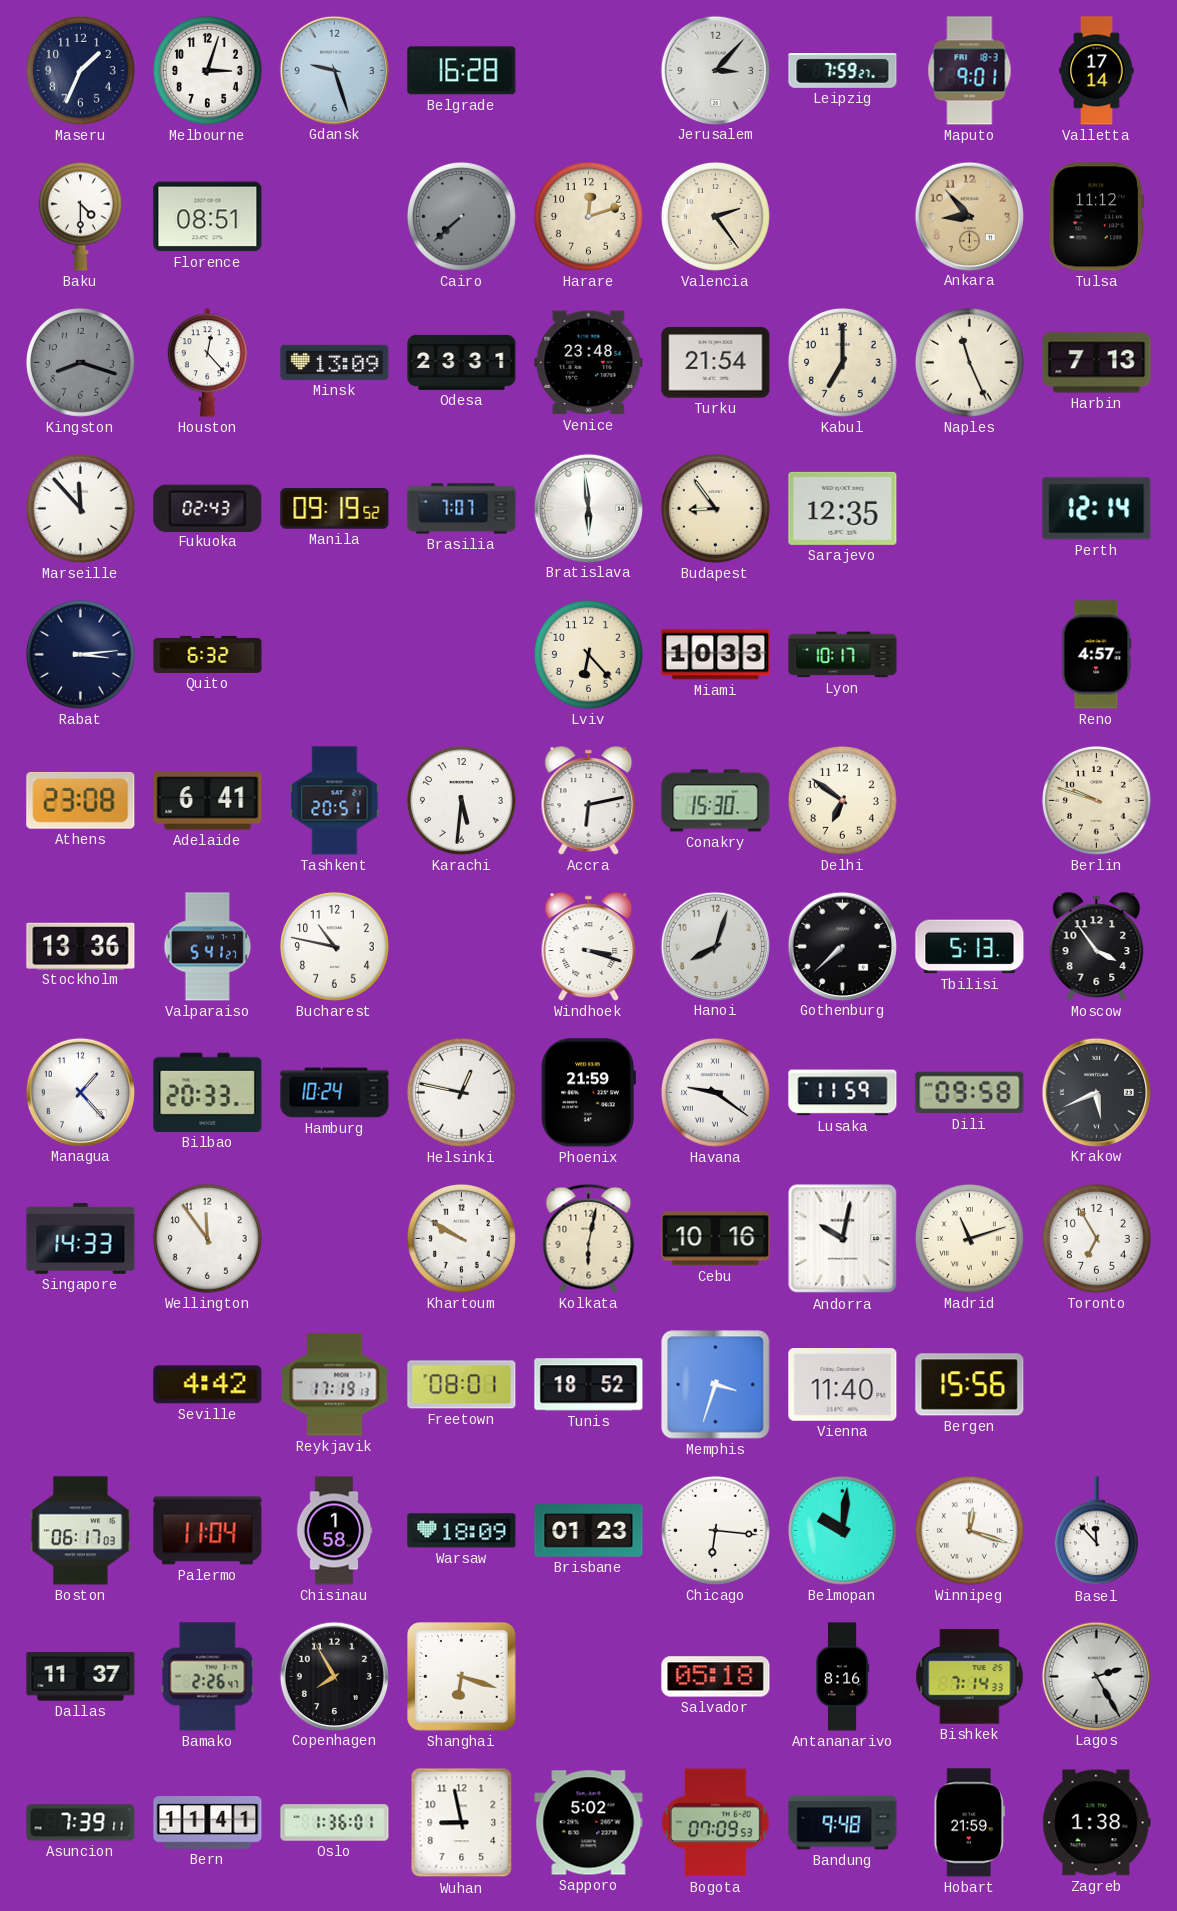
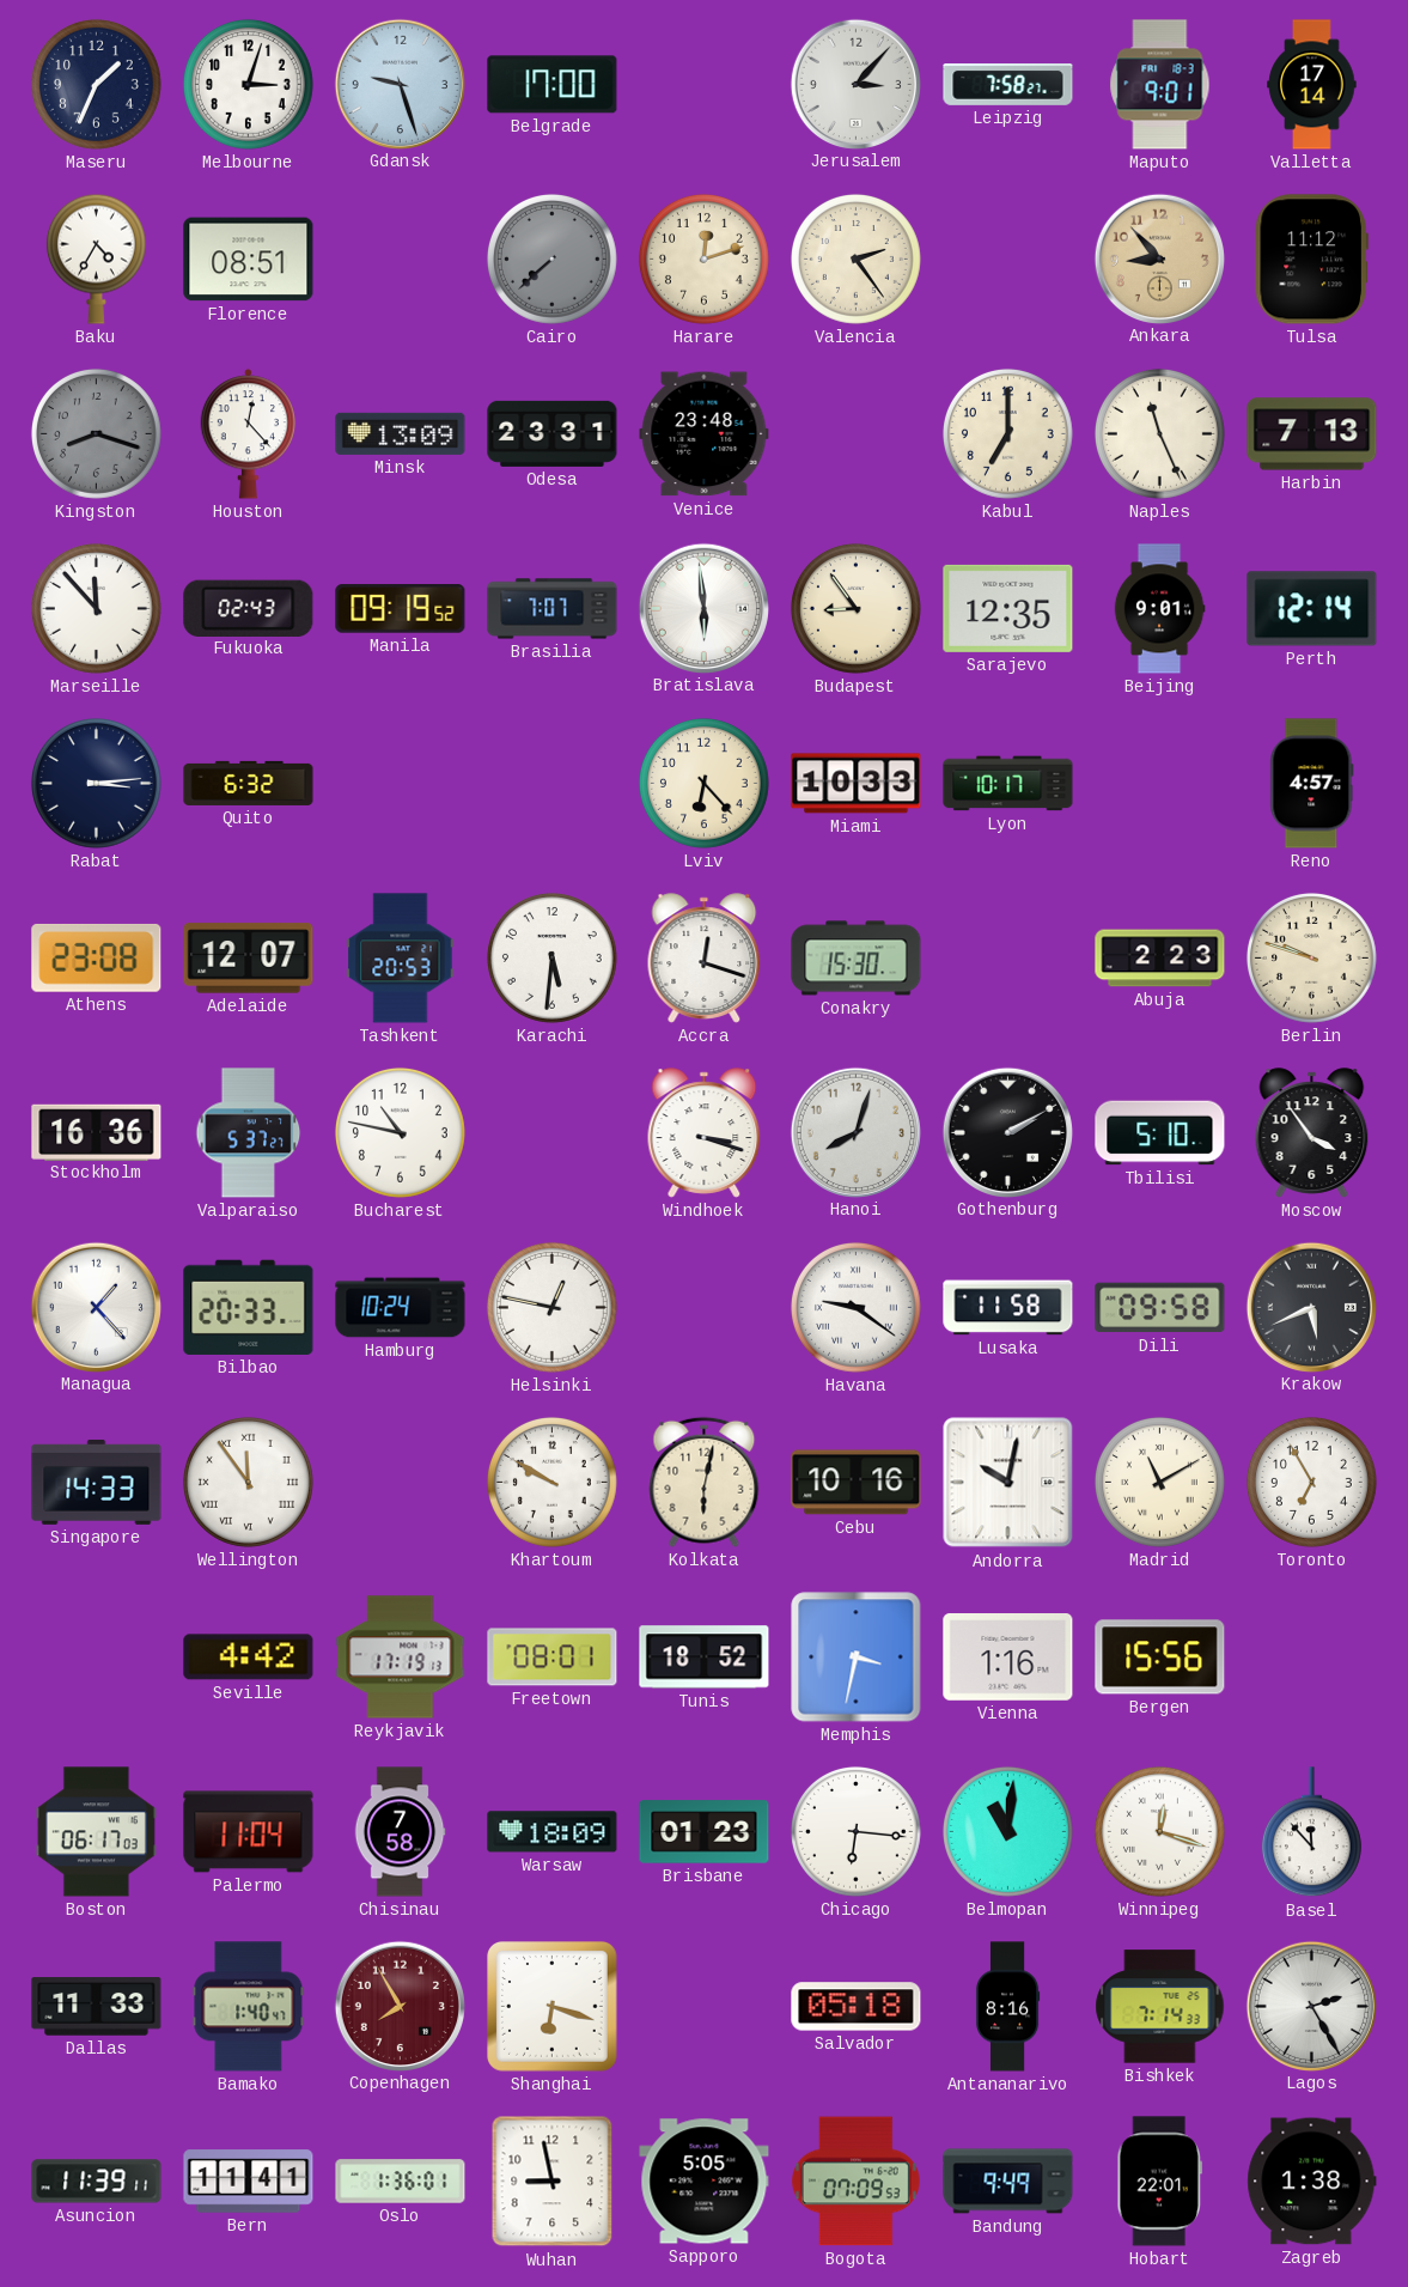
Belgrade: 16:28 -> 17:00 (553, 85)
Leipzig: 7:59 -> 7:58 (1008, 85)
Baku: 4:30 -> 4:35 (96, 258)
Turku: 21:54 -> none (716, 363)
Beijing: none -> 9:01 (1159, 609)
Adelaide: 6:41 -> 12:07 (249, 959)
Tashkent: 20:51 -> 20:53 (401, 959)
Accra: 6:13 -> 12:18 (705, 959)
Delhi: 6:51 -> none (842, 800)
Abuja: none -> 2:23 (1160, 959)
Stockholm: 13:36 -> 16:36 (97, 1132)
Valparaiso: 5:41 -> 5:37 (249, 1133)
Gothenburg: 7:38 -> 2:10 (1007, 1132)
Tbilisi: 5:13 -> 5:10 (1160, 1133)
Phoenix: 21:59 -> none (588, 1093)
Lusaka: 11:59 -> 11:58 (1008, 1308)
Wellington numerals: Arabic -> Roman (248, 1482)
Madrid: 11:12 -> 11:10 (1159, 1482)
Memphis: 3:33 -> 3:32 (857, 1658)
Vienna: 11:40 -> 1:16 (1008, 1658)
Chisinau: 1:58 -> 7:58 (400, 1832)
Belmopan: 10:01 -> 11:01 (1007, 1831)
Dallas: 11:37 -> 11:33 (97, 2007)
Bamako: 2:26 -> 1:40 (249, 2007)
Copenhagen dial: black -> burgundy (400, 2006)
Asuncion: 7:39 -> 11:39 (97, 2182)
Sapporo: 5:02 -> 5:05 (705, 2182)
Bandung: 9:48 -> 9:49 (1008, 2182)
Hobart: 21:59 -> 22:01 (1160, 2182)
